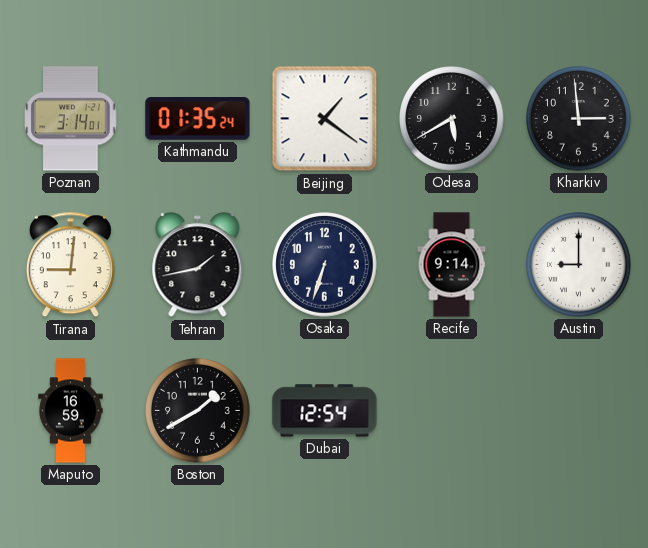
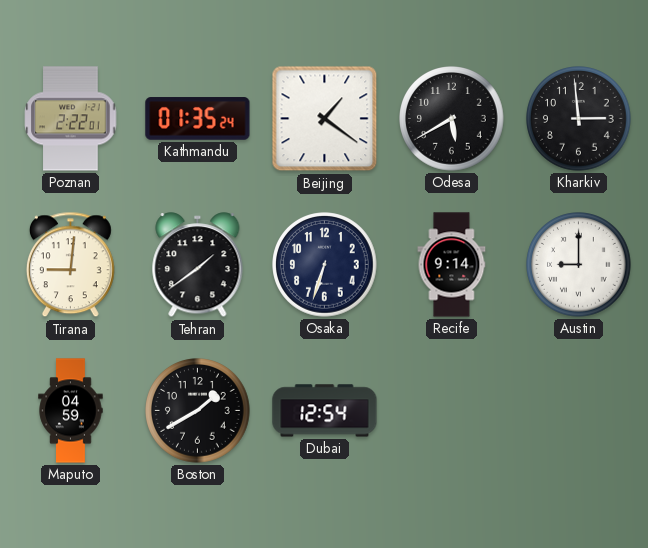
Poznan: 3:14 -> 2:22 (71, 119)
Tehran: 1:43 -> 1:39 (198, 265)
Maputo: 16:59 -> 04:59 (71, 411)
